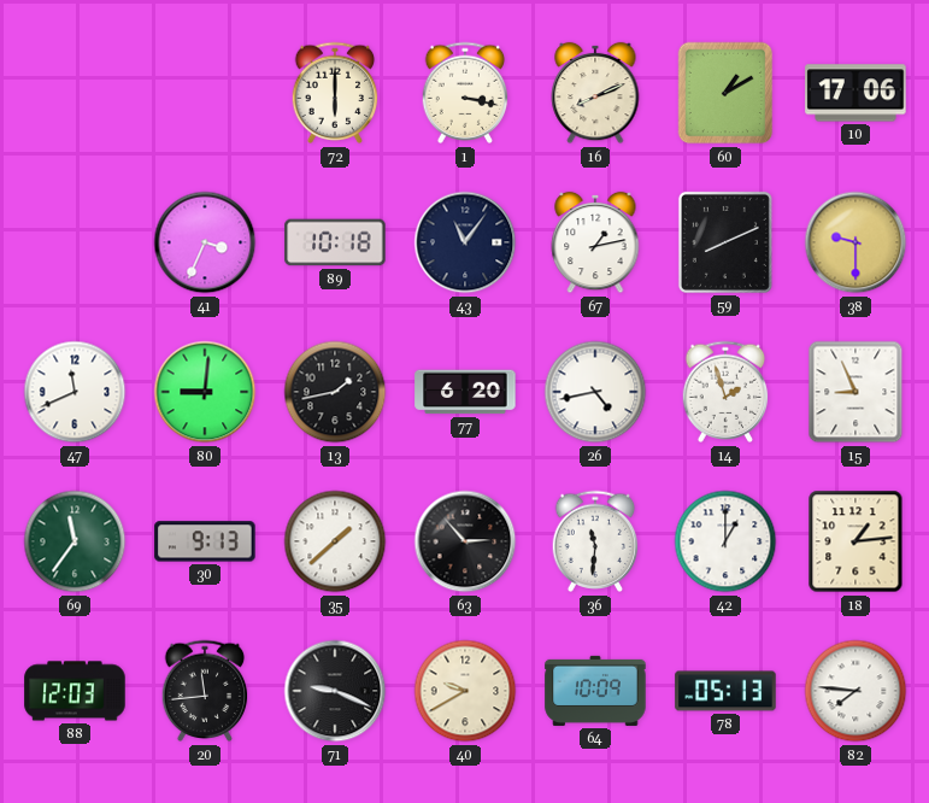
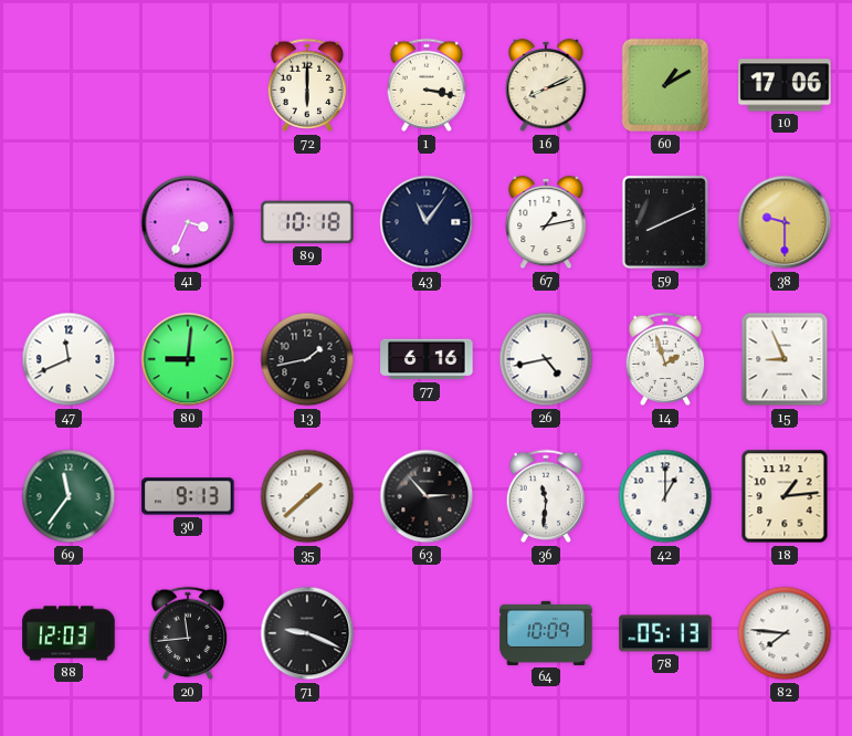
77: 6:20 -> 6:16 (427, 359)
40: 9:40 -> none (465, 691)
